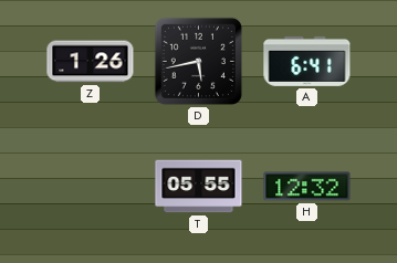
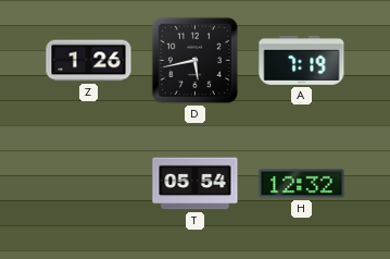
A: 6:41 -> 7:19 (302, 60)
T: 05:55 -> 05:54 (196, 184)
